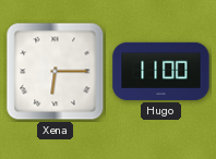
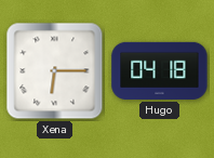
Hugo: 11:00 -> 04:18 (160, 70)
